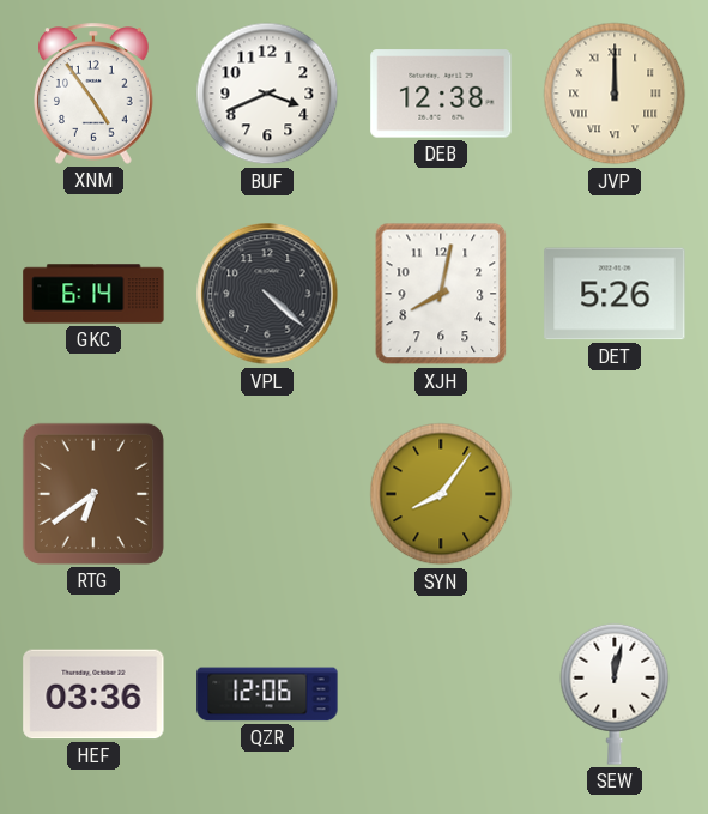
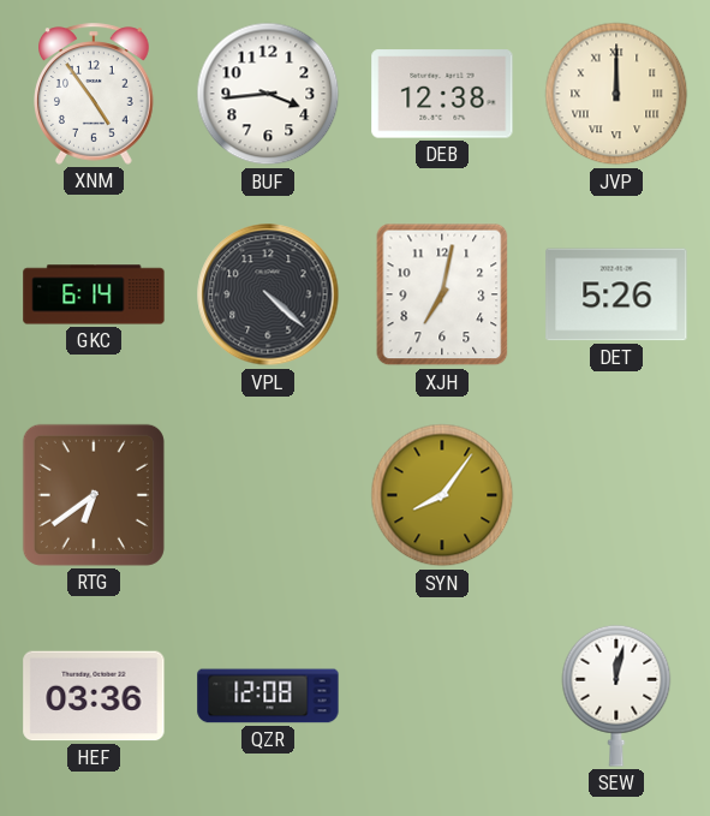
BUF: 3:41 -> 3:44 (268, 94)
XJH: 8:02 -> 7:02 (442, 294)
QZR: 12:06 -> 12:08 (268, 696)
